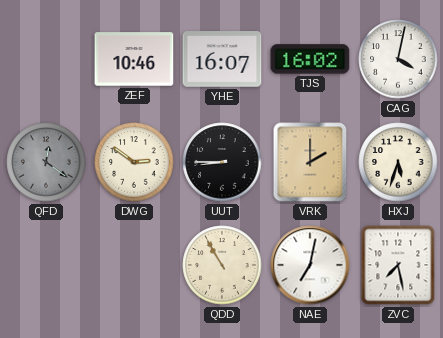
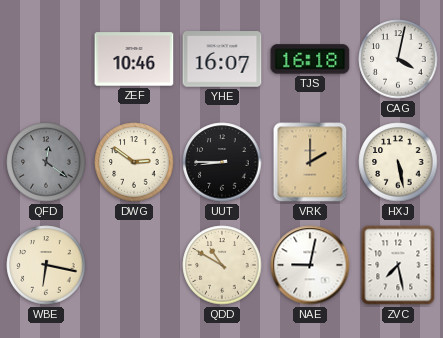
TJS: 16:02 -> 16:18 (310, 59)
HXJ: 5:33 -> 5:28 (398, 162)
WBE: none -> 6:17 (46, 265)
QDD: 10:55 -> 10:50 (222, 265)
NAE: 7:02 -> 9:02 (310, 265)
